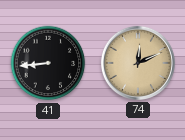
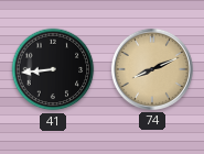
74: 12:11 -> 8:11 (152, 69)
